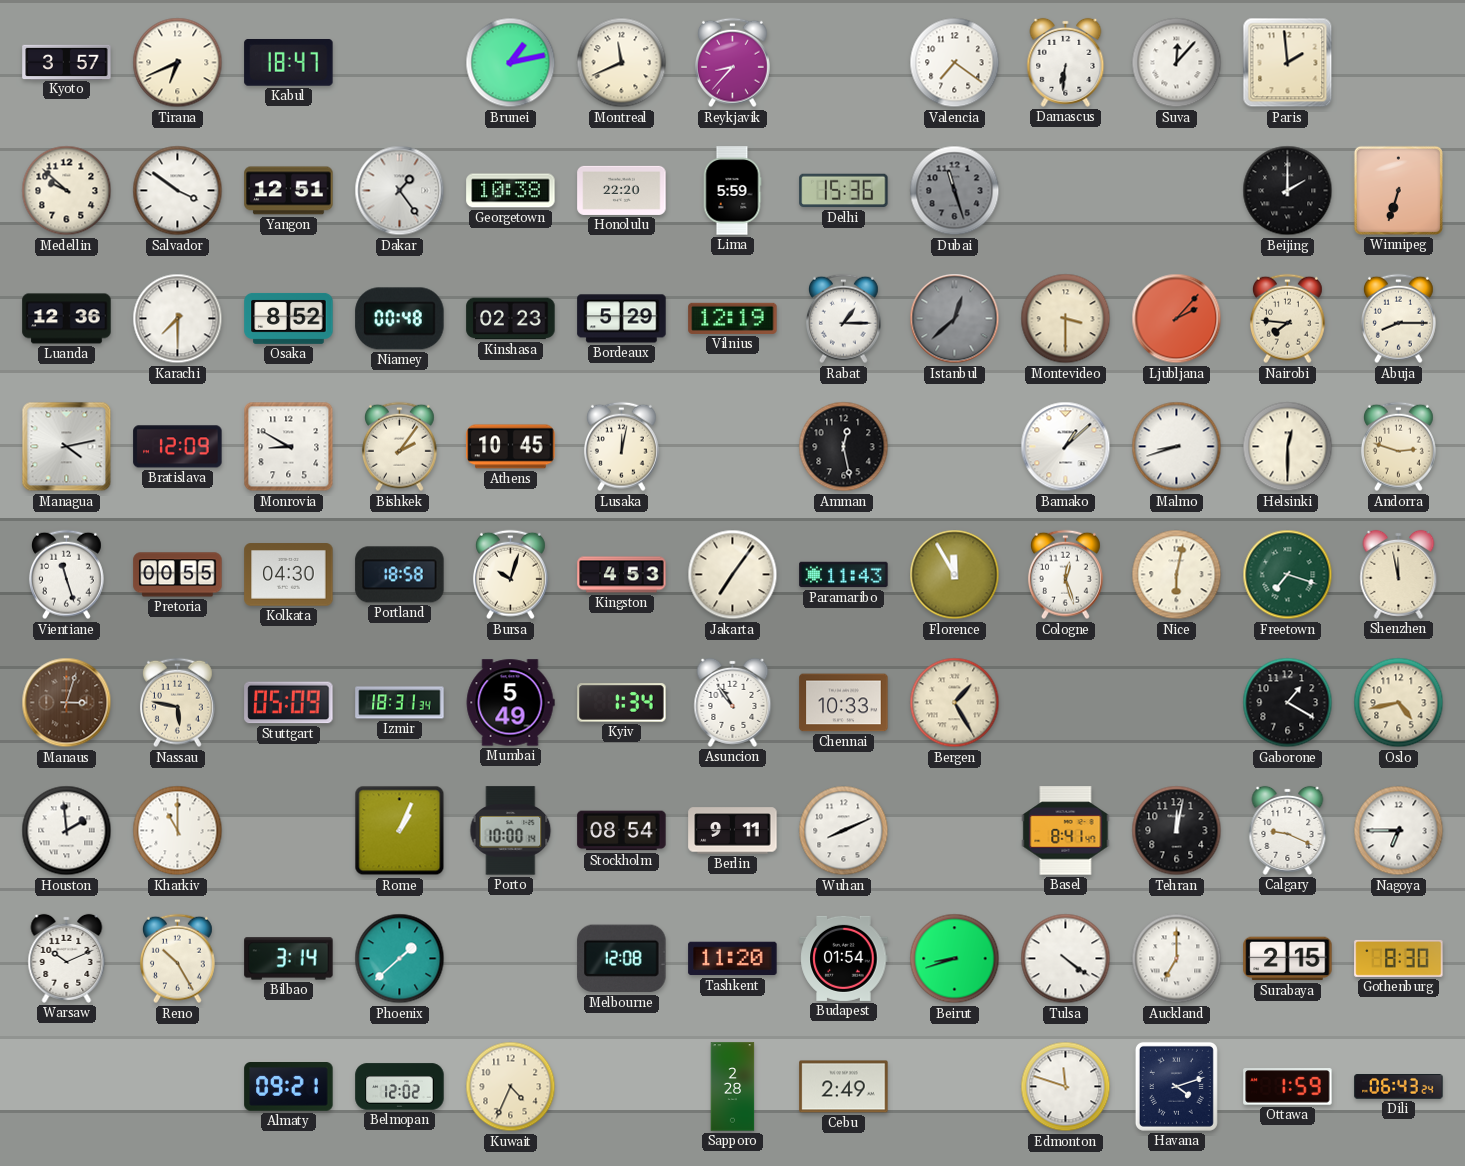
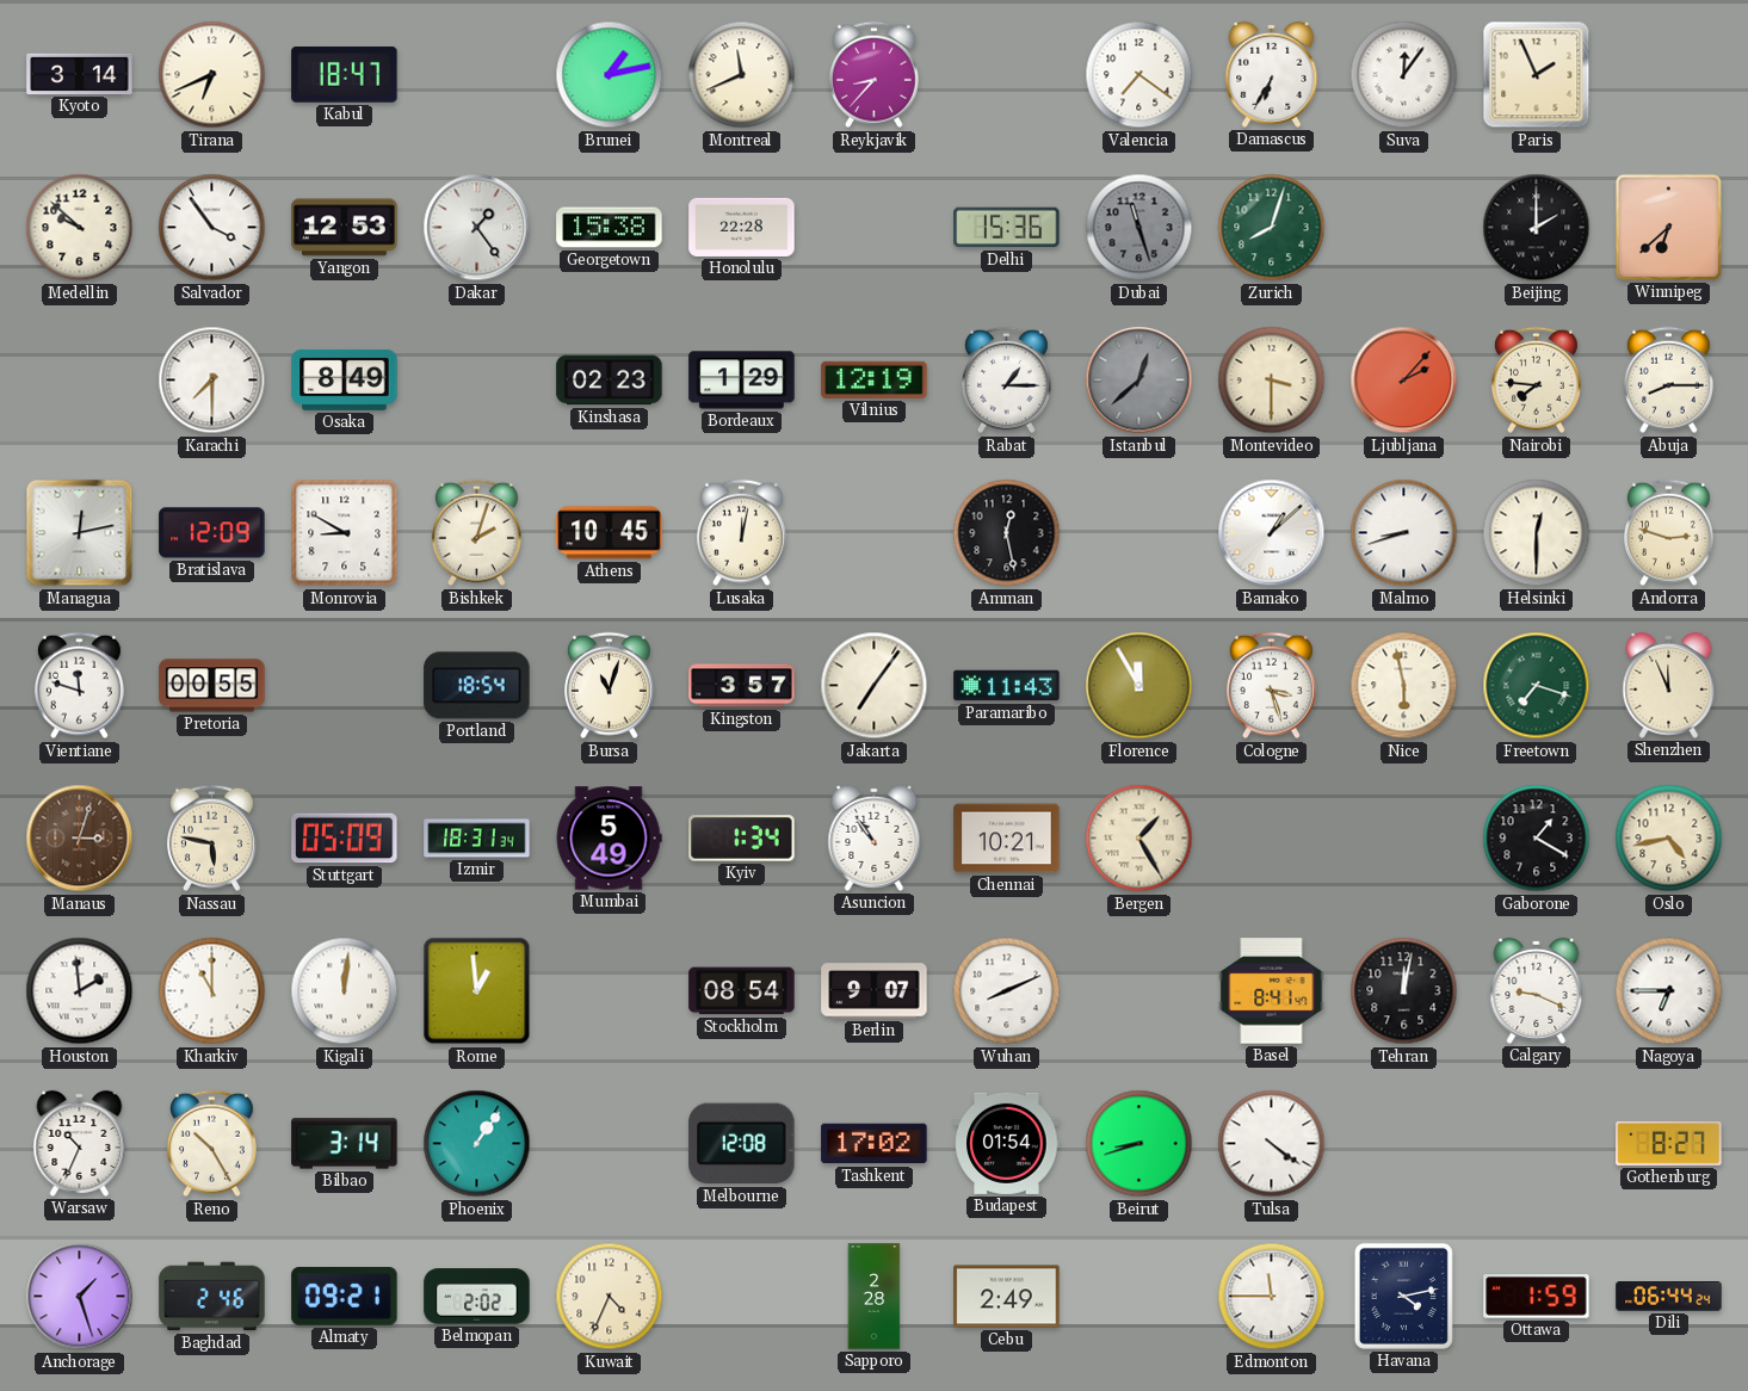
Kyoto: 3:57 -> 3:14 (80, 74)
Damascus: 6:31 -> 6:35 (1272, 74)
Suva: 12:07 -> 12:06 (1404, 75)
Paris: 1:59 -> 1:56 (1537, 75)
Salvador: 3:51 -> 3:54 (212, 228)
Yangon: 12:51 -> 12:53 (345, 228)
Georgetown: 10:38 -> 15:38 (610, 228)
Honolulu: 22:20 -> 22:28 (742, 227)
Lima: 5:59 -> none (732, 191)
Zurich: none -> 8:03 (1272, 228)
Winnipeg: 6:33 -> 6:38 (1668, 227)
Luanda: 12:36 -> none (67, 319)
Osaka: 8:52 -> 8:49 (345, 379)
Niamey: 00:48 -> none (400, 319)
Bordeaux: 5:29 -> 1:29 (742, 381)
Managua: 4:13 -> 12:13 (80, 533)
Bishkek: 2:06 -> 2:03 (476, 533)
Vientiane: 11:27 -> 11:48 (79, 686)
Kolkata: 04:30 -> none (289, 575)
Portland: 18:58 -> 18:54 (477, 686)
Bursa: 10:03 -> 11:03 (609, 686)
Kingston: 4:53 -> 3:57 (742, 686)
Cologne: 12:27 -> 3:27 (1271, 686)
Nice: 6:02 -> 5:58 (1404, 686)
Shenzhen: 11:58 -> 11:56 (1669, 685)
Chennai: 10:33 -> 10:21 (1007, 839)
Kigali: none -> 12:01 (345, 991)
Rome: 1:04 -> 12:59 (477, 991)
Porto: 10:00 -> none (511, 831)
Berlin: 9:11 -> 9:07 (875, 991)
Warsaw: 10:11 -> 10:34 (80, 1143)
Phoenix: 1:38 -> 1:06 (477, 1144)
Tashkent: 11:20 -> 17:02 (875, 1144)
Auckland: 7:00 -> none (1177, 959)
Surabaya: 2:15 -> none (1288, 959)
Gothenburg: 8:30 -> 8:27 (1669, 1143)
Anchorage: none -> 1:27 (80, 1297)
Baghdad: none -> 2:46 (212, 1297)
Belmopan: 12:02 -> 2:02 (477, 1297)
Edmonton: 11:48 -> 11:45 (1272, 1297)
Havana: 4:12 -> 4:13 (1403, 1296)
Dili: 06:43 -> 06:44 (1669, 1297)
